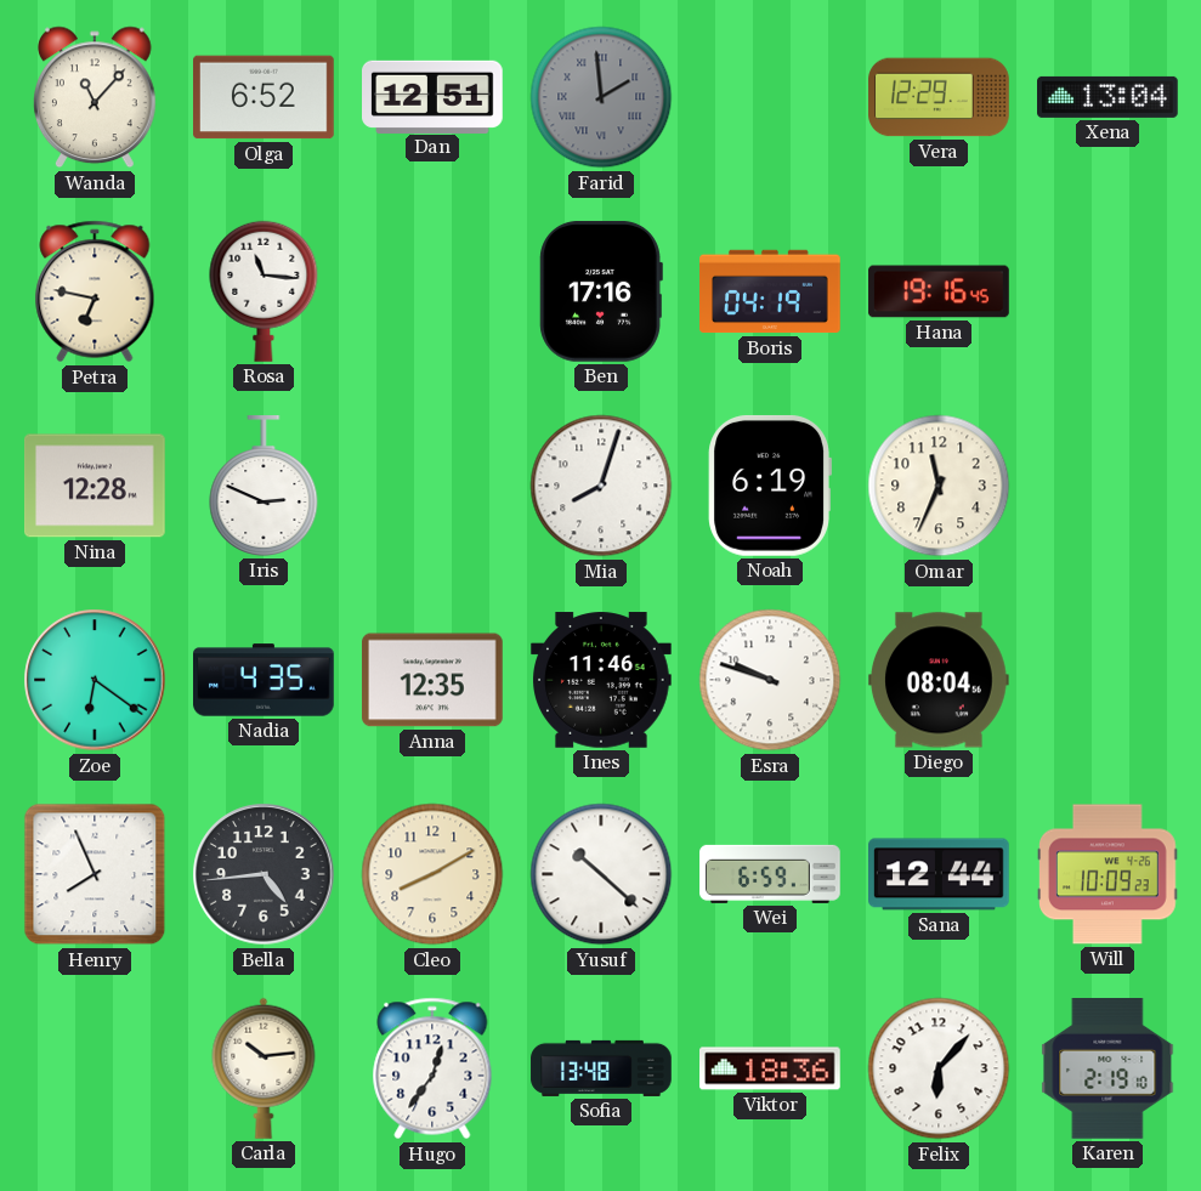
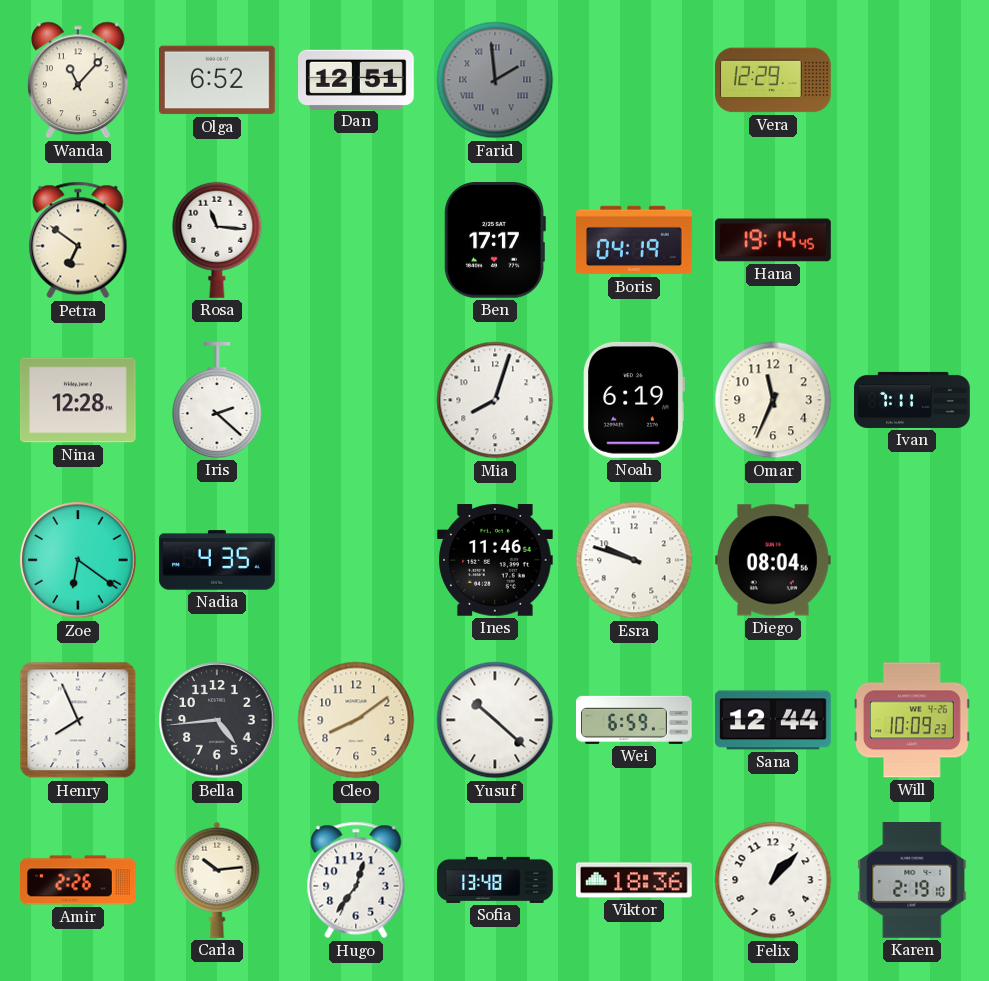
Xena: 13:04 -> none (1109, 97)
Petra: 6:47 -> 6:51 (78, 240)
Ben: 17:16 -> 17:17 (495, 240)
Hana: 19:16 -> 19:14 (773, 240)
Iris: 2:49 -> 2:22 (217, 401)
Ivan: none -> 7:11 (912, 400)
Anna: 12:35 -> none (434, 680)
Cleo: 8:10 -> 8:09 (356, 720)
Amir: none -> 2:26 (78, 880)
Felix: 6:07 -> 1:07 (773, 880)
